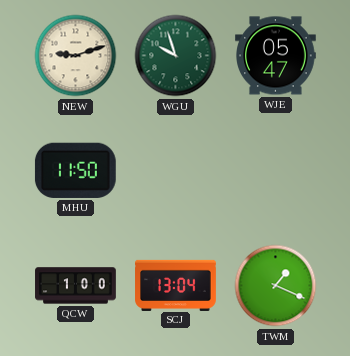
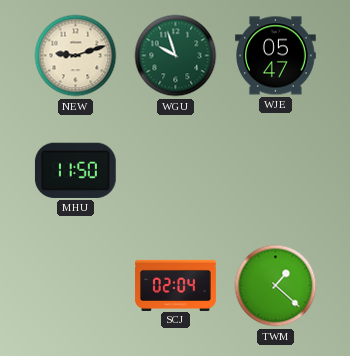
QCW: 1:00 -> none (76, 286)
SCJ: 13:04 -> 02:04 (176, 285)
TWM: 1:19 -> 1:22 (276, 286)
